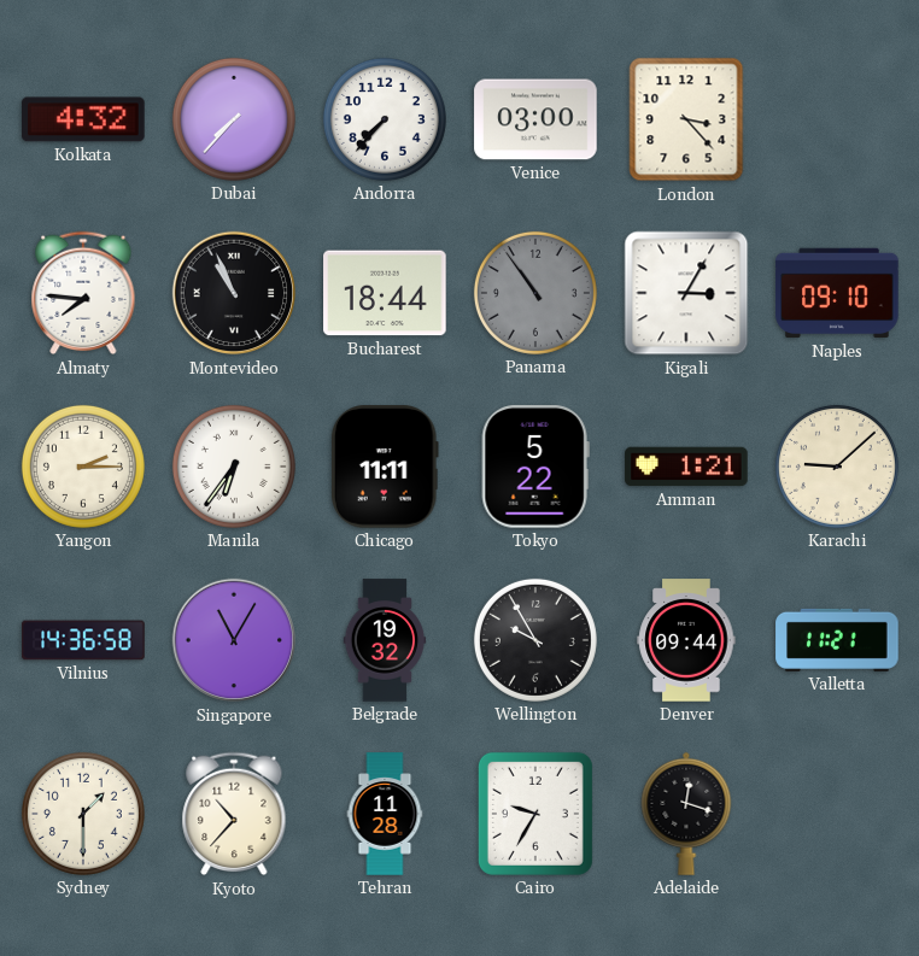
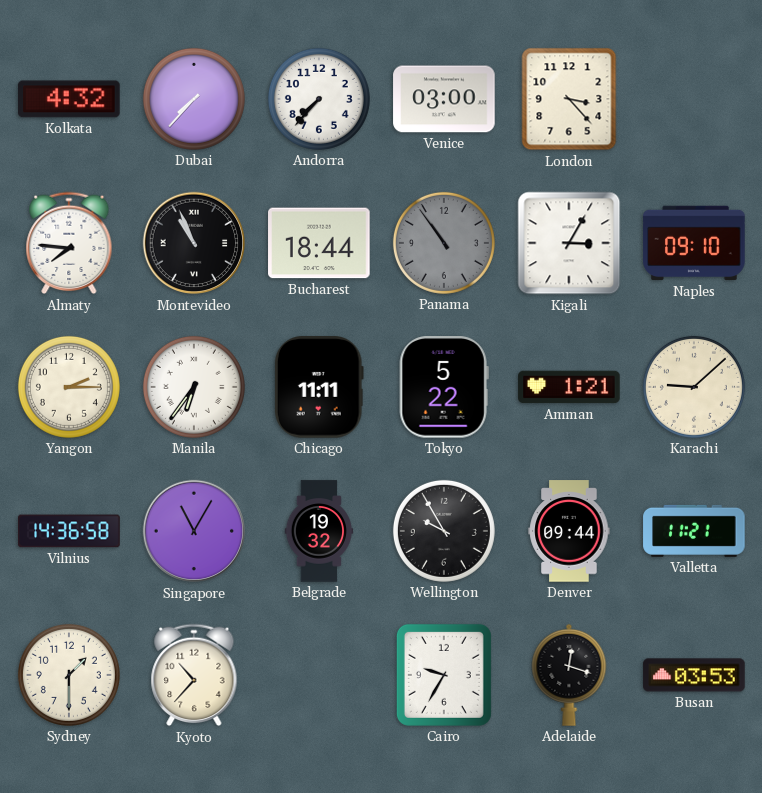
Tehran: 11:28 -> none (385, 814)
Busan: none -> 03:53 (694, 675)
